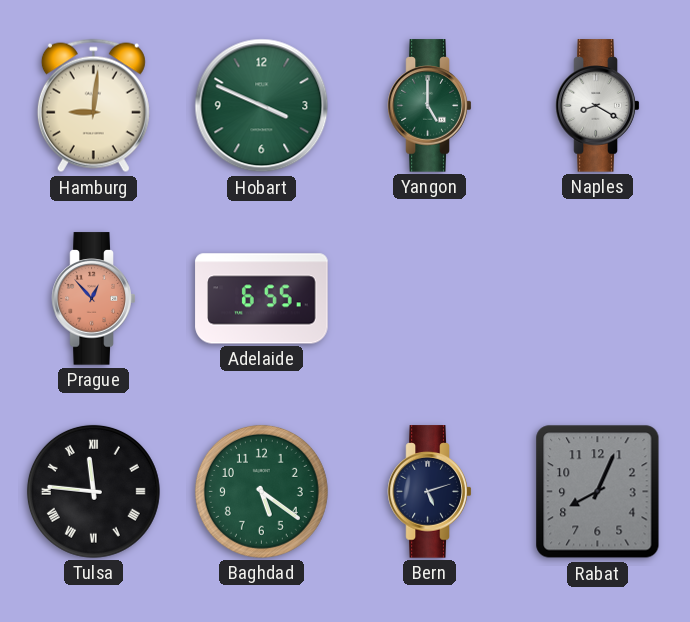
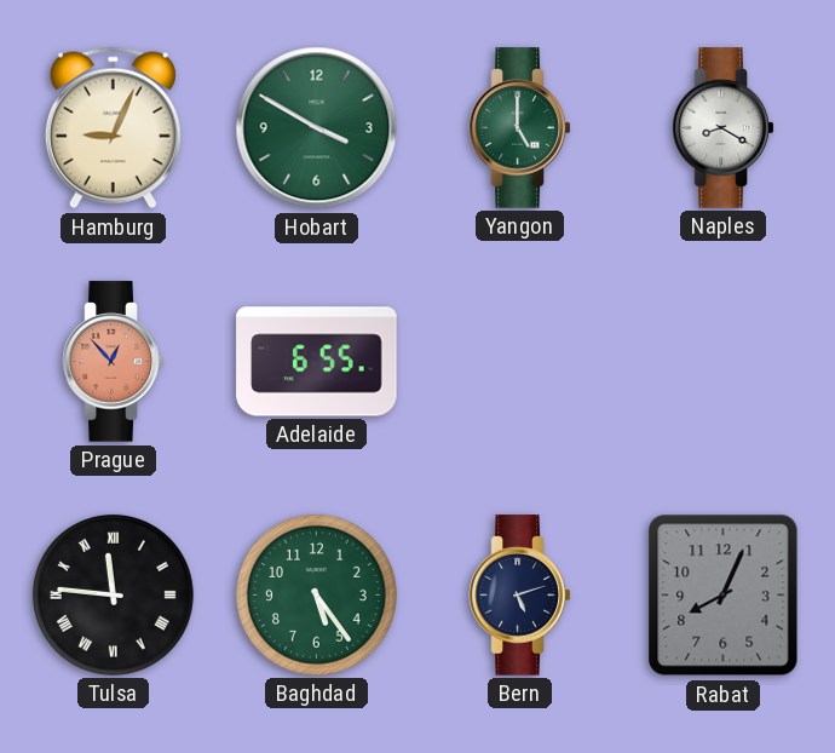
Hamburg: 9:01 -> 9:04 (113, 128)
Hobart: 3:49 -> 3:50 (317, 128)
Baghdad: 5:21 -> 5:24 (316, 594)
